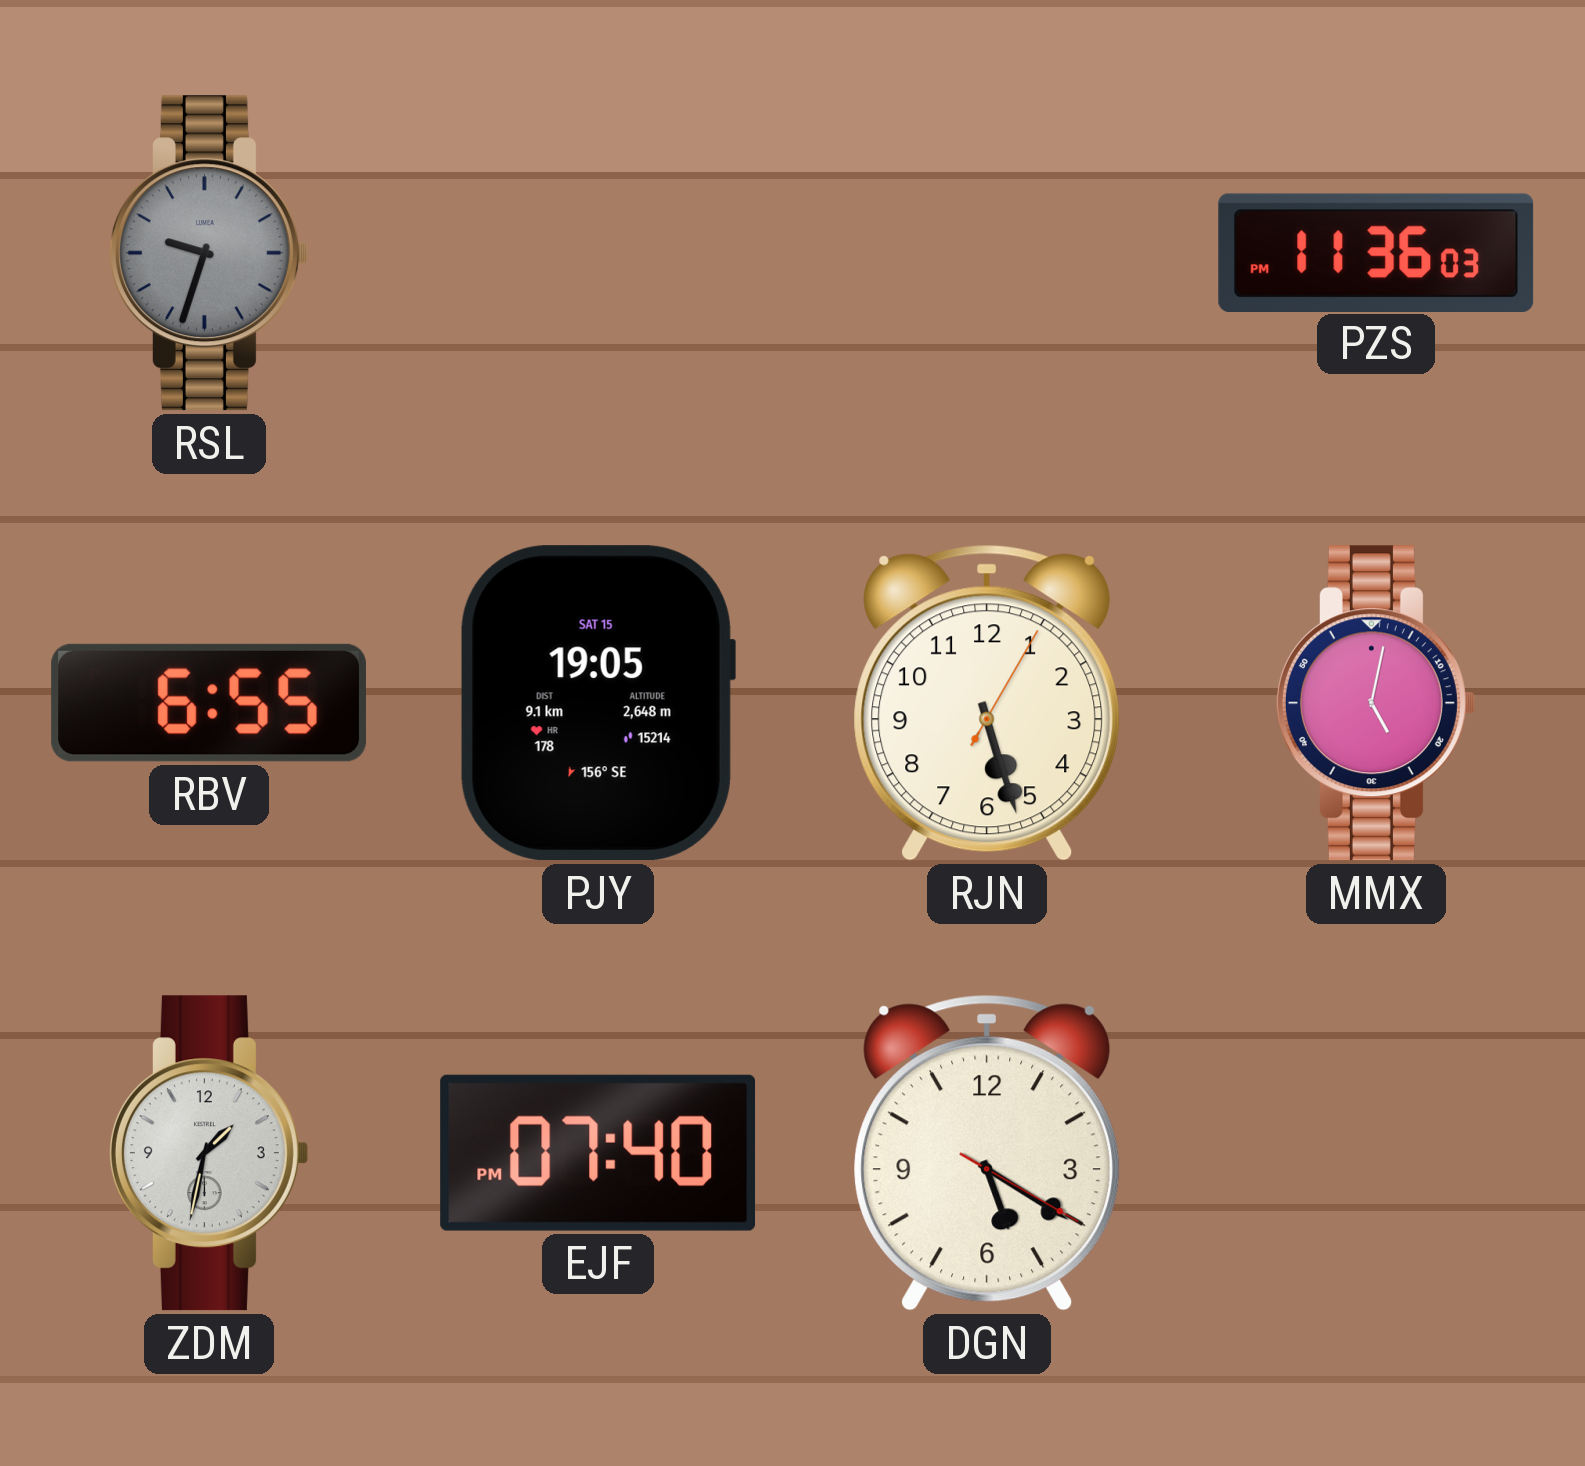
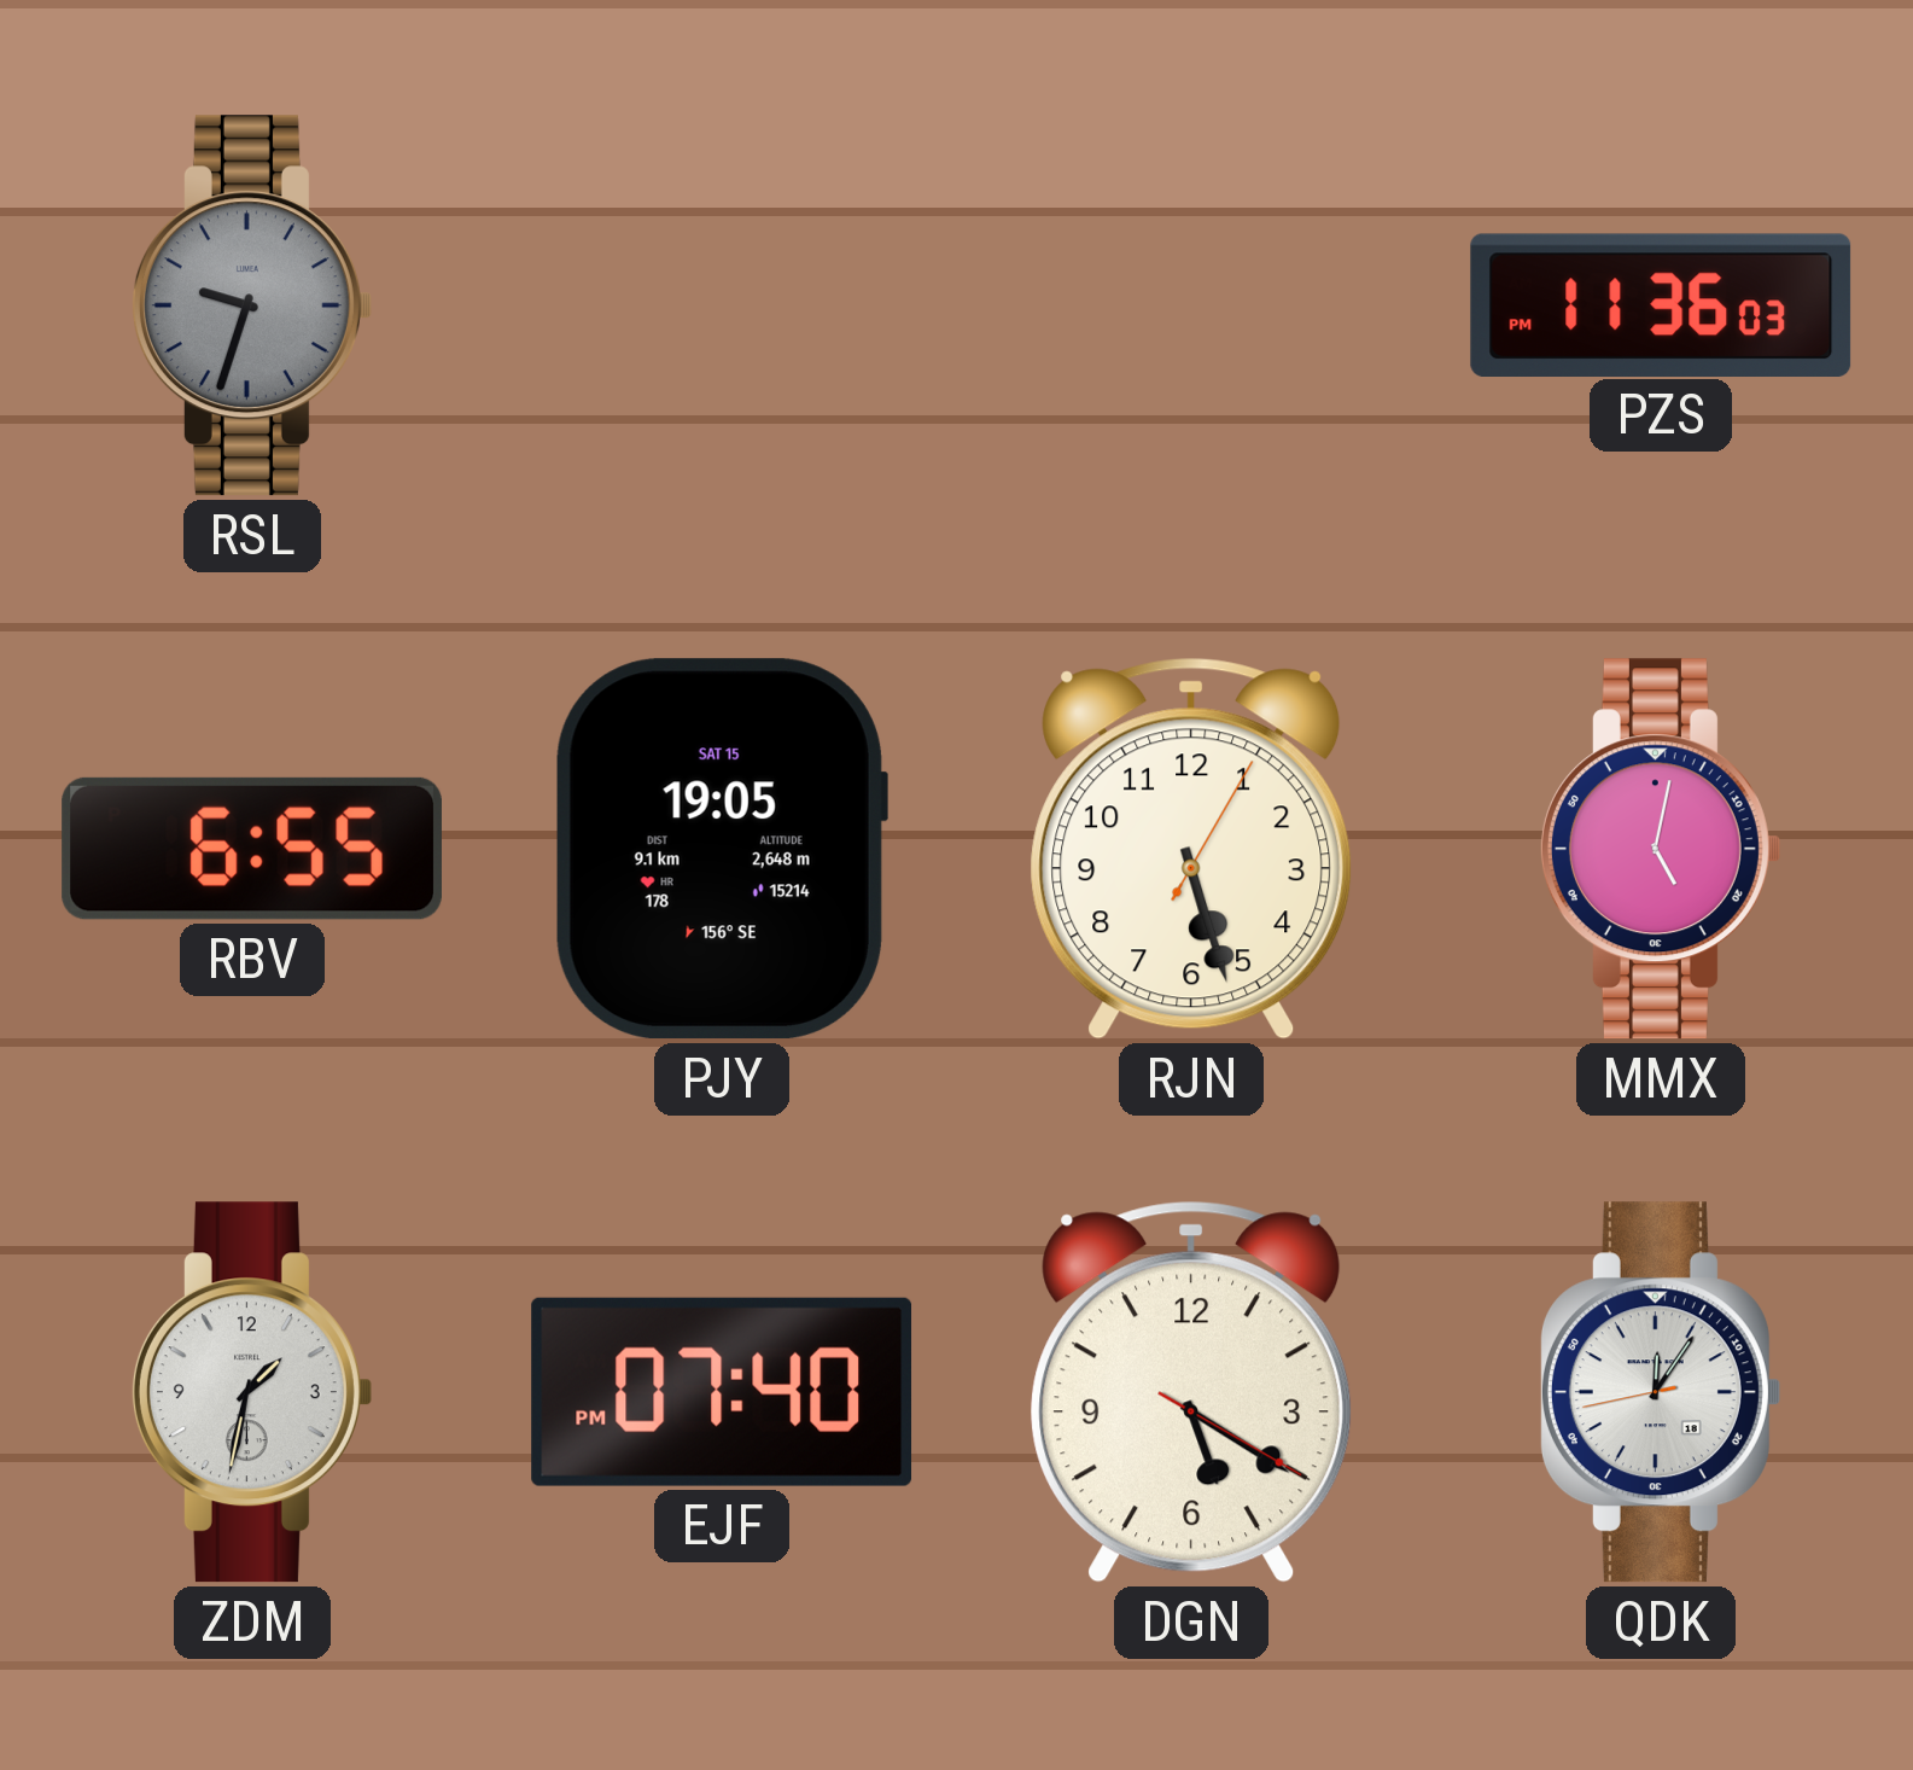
QDK: none -> 12:05 (1660, 1392)
